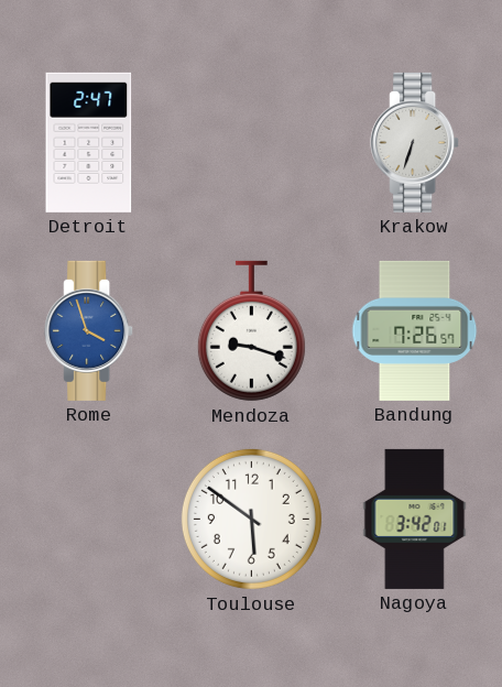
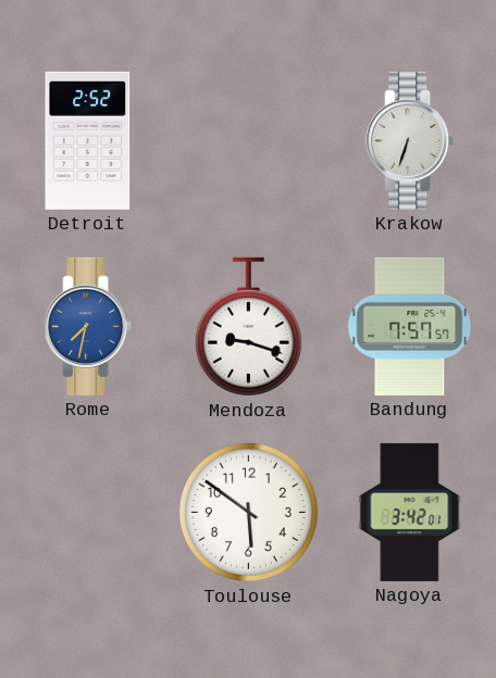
Detroit: 2:47 -> 2:52 (88, 140)
Rome: 3:57 -> 7:32 (88, 326)
Bandung: 7:26 -> 7:57 (410, 326)
